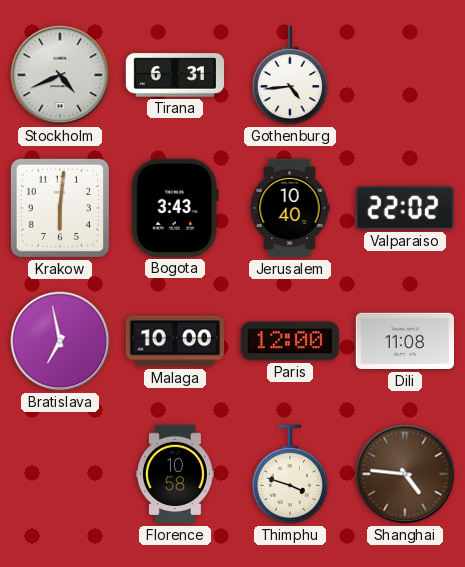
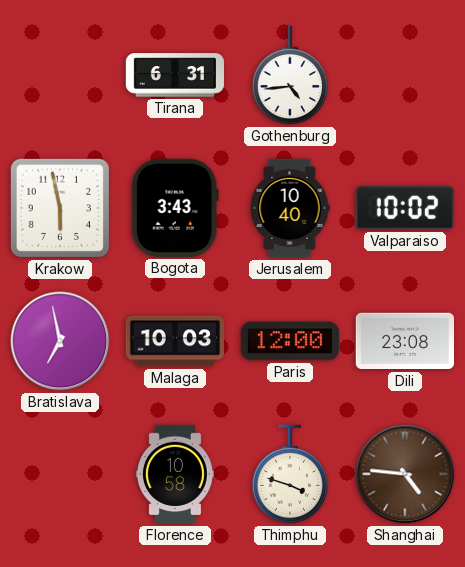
Stockholm: 4:41 -> none (60, 75)
Krakow: 6:01 -> 5:58 (60, 208)
Valparaiso: 22:02 -> 10:02 (405, 208)
Malaga: 10:00 -> 10:03 (174, 341)
Dili: 11:08 -> 23:08 (404, 341)
